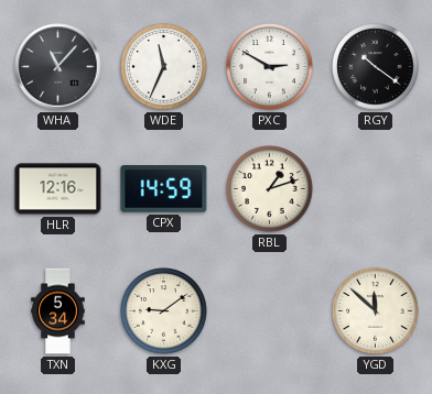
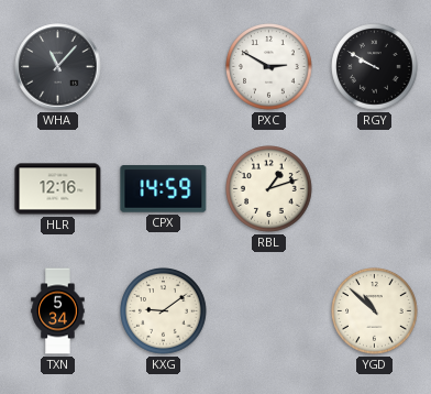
WDE: 11:34 -> none (164, 67)
RGY: 10:21 -> 9:50 (375, 67)
YGD: 11:52 -> 10:52 (375, 311)
